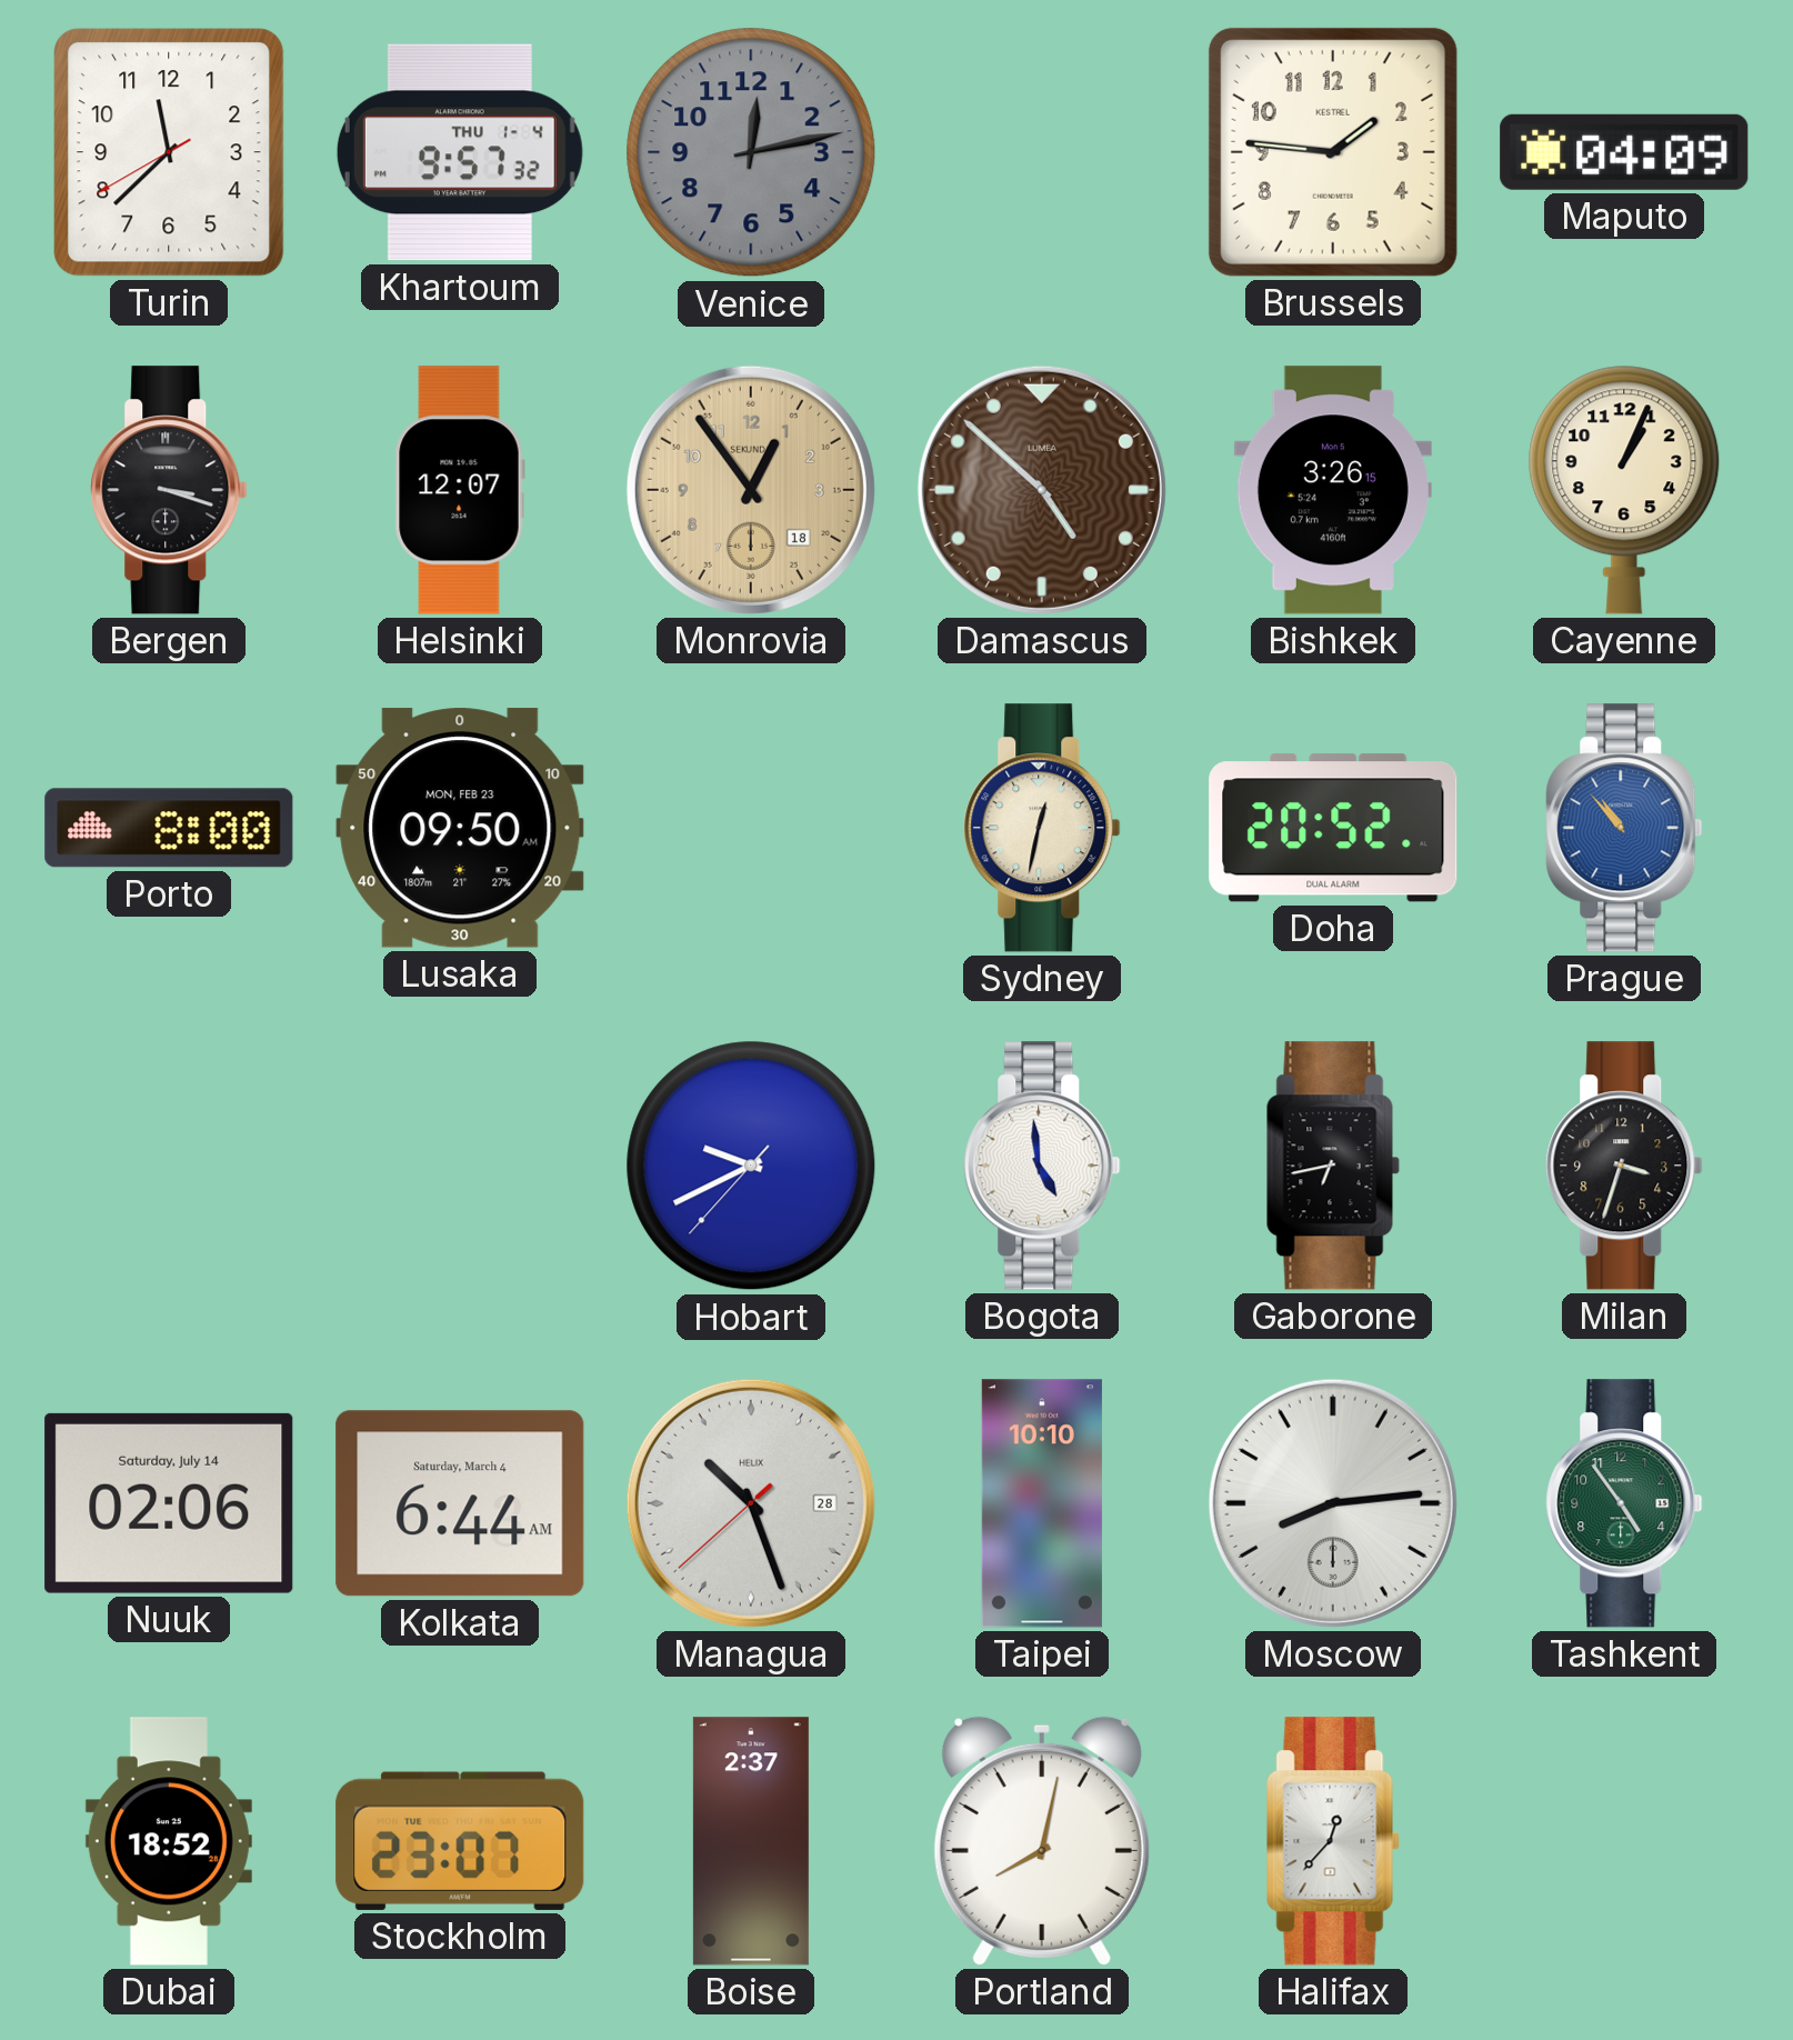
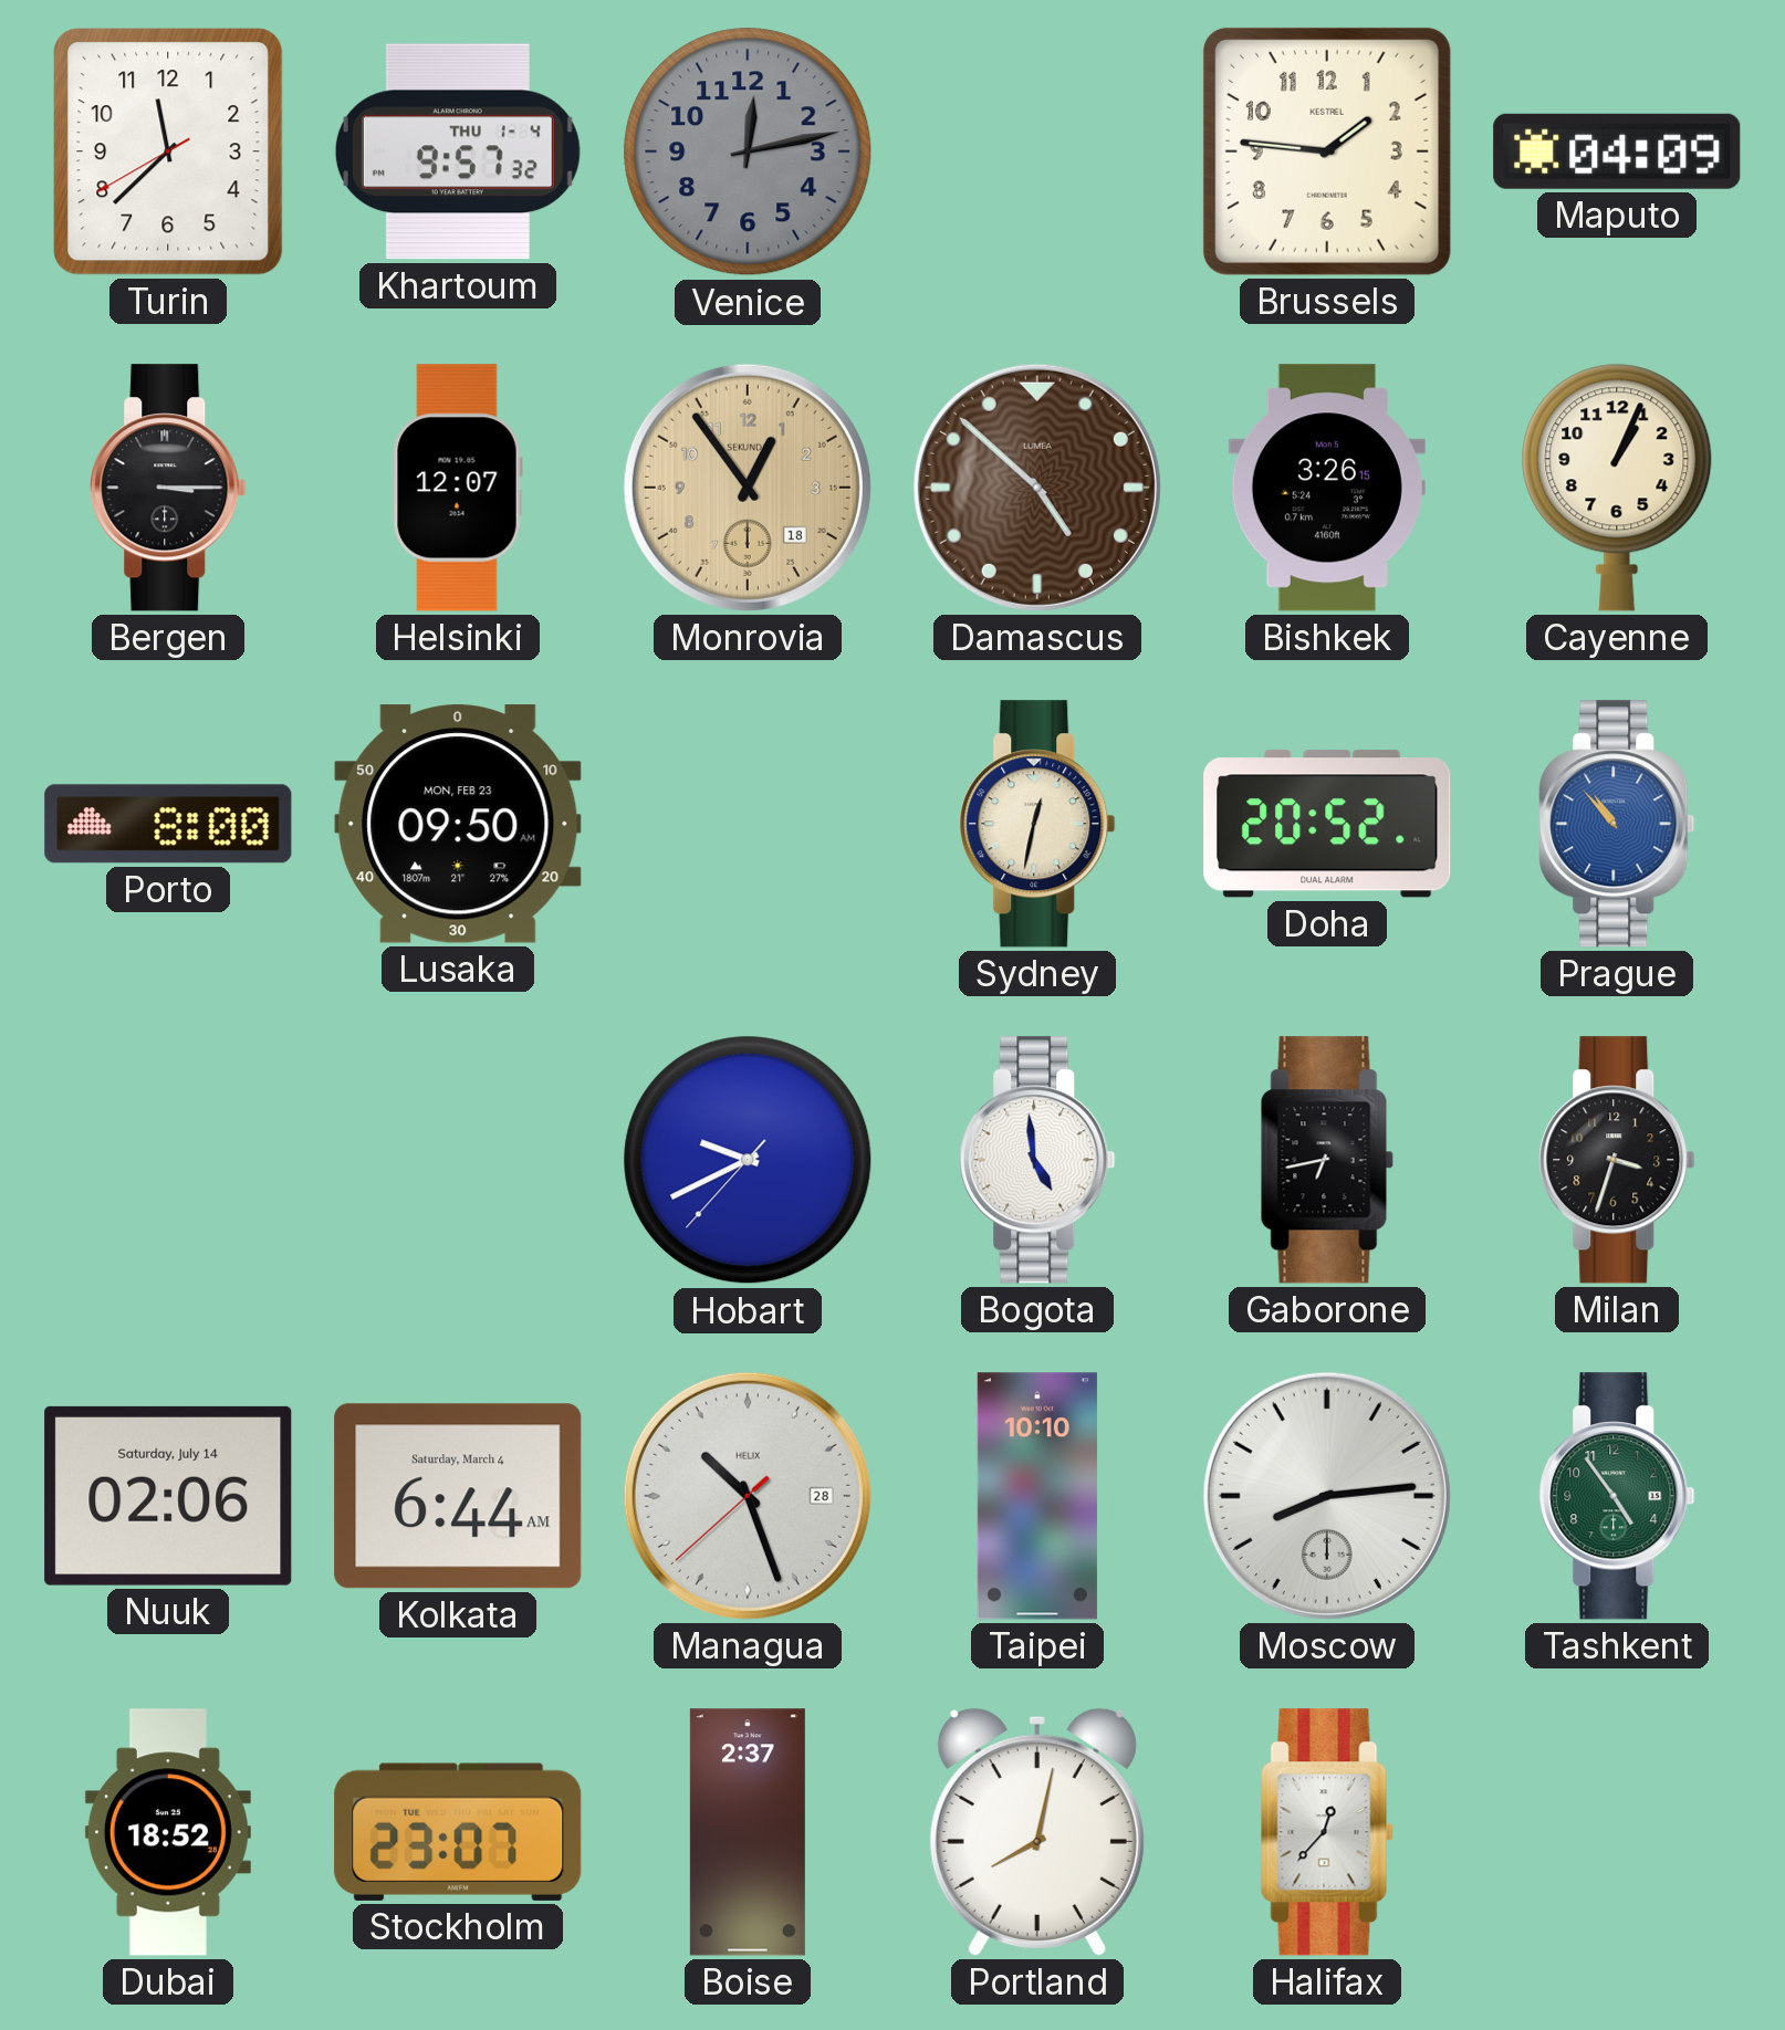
Bergen: 3:18 -> 3:15 (168, 488)
